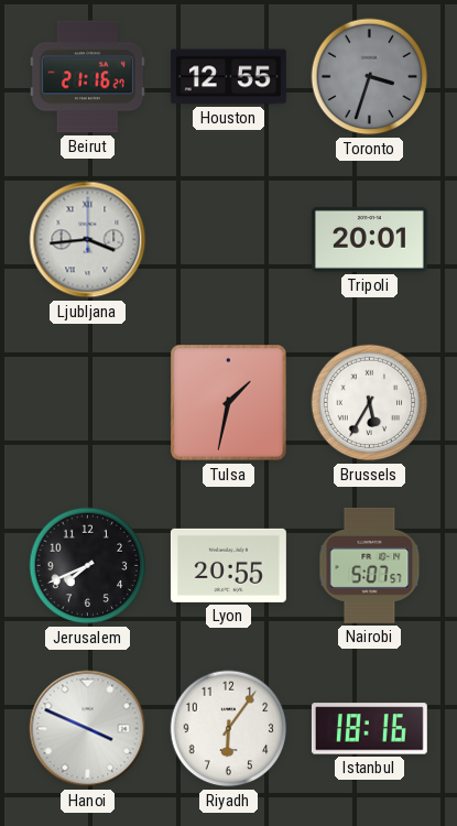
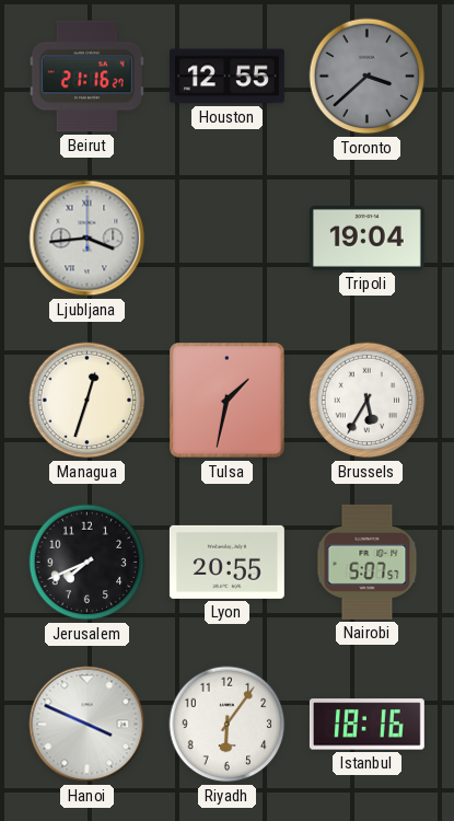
Toronto: 3:33 -> 3:38 (368, 77)
Tripoli: 20:01 -> 19:04 (366, 238)
Managua: none -> 12:33 (88, 401)
